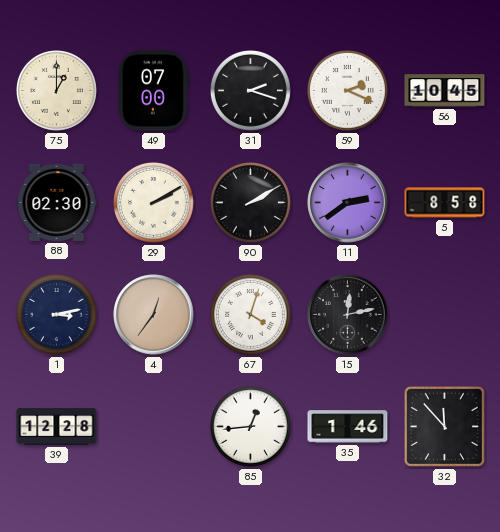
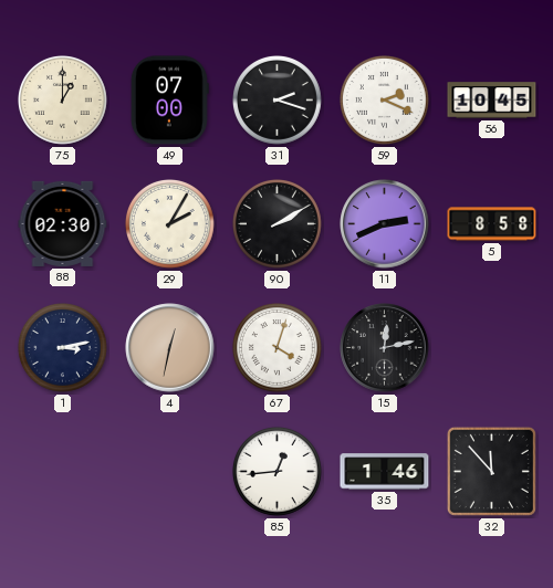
29: 2:10 -> 2:05 (170, 224)
11: 2:39 -> 2:41 (385, 224)
4: 12:36 -> 12:32 (170, 348)
39: 12:28 -> none (57, 427)
